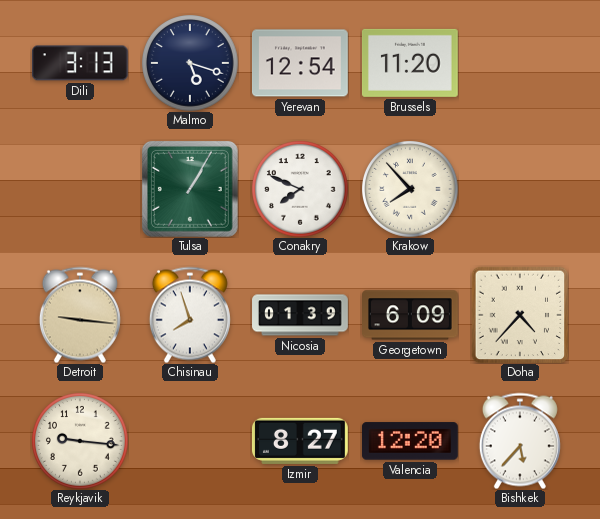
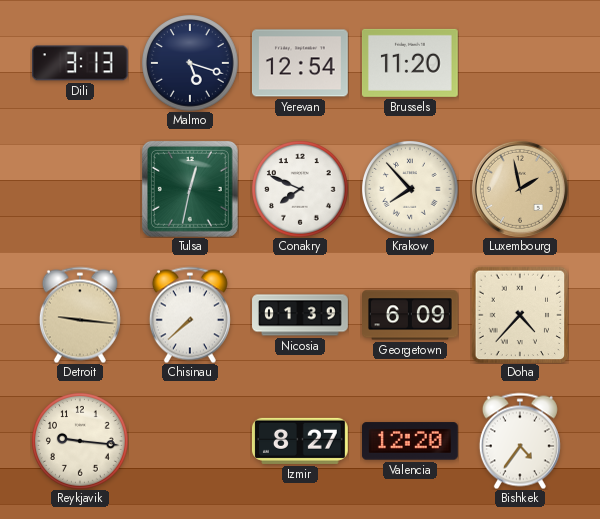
Tulsa: 1:05 -> 12:32 (190, 189)
Luxembourg: none -> 1:58 (520, 189)
Chisinau: 7:57 -> 7:38 (190, 315)
Bishkek: 5:37 -> 4:36 (520, 441)
